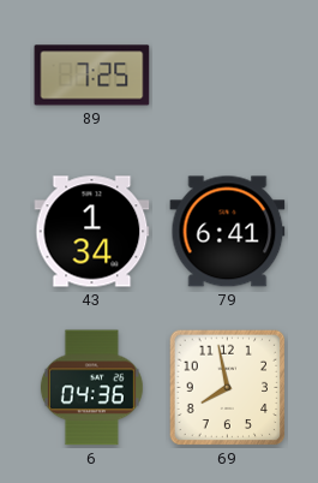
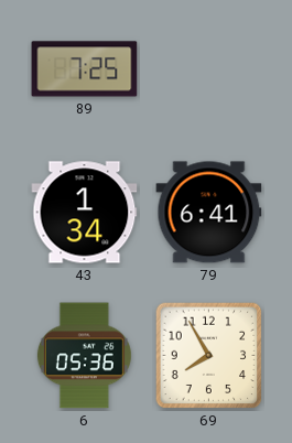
6: 04:36 -> 05:36 (84, 356)
69: 7:58 -> 7:55 (209, 356)
